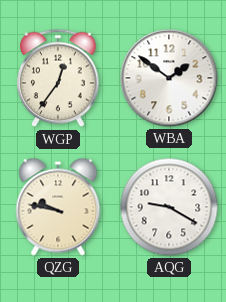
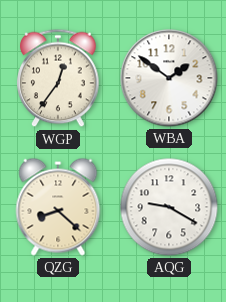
QZG: 9:47 -> 8:22 (58, 207)
